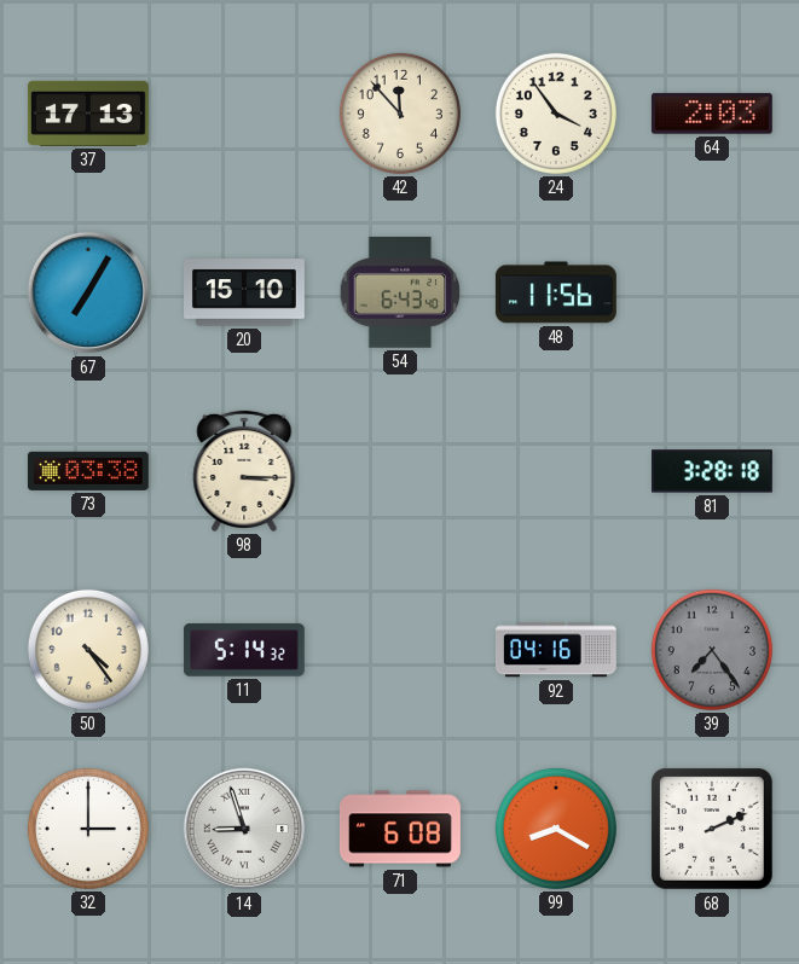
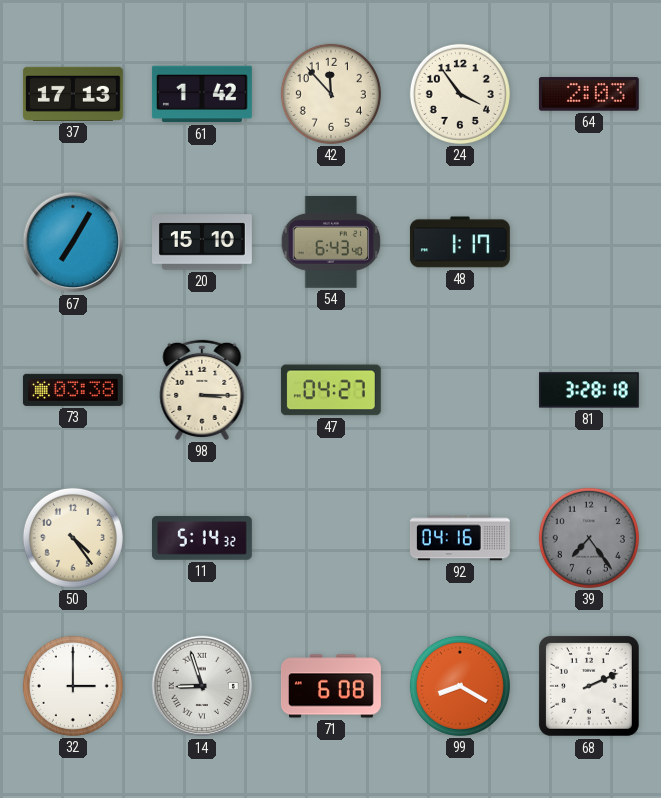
61: none -> 1:42 (202, 94)
48: 11:56 -> 1:17 (460, 242)
47: none -> 04:27 (331, 390)
